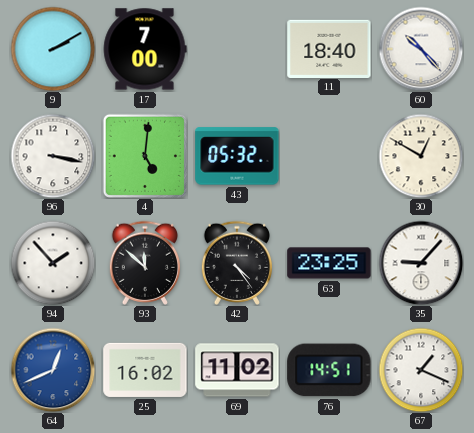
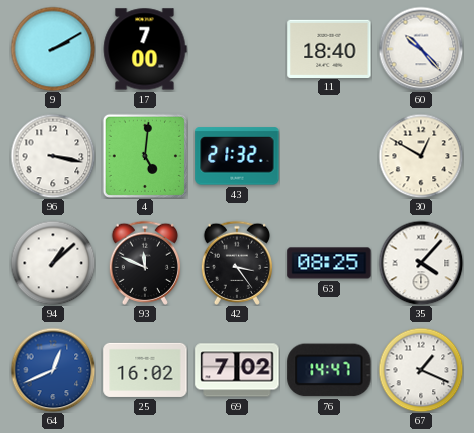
43: 05:32 -> 21:32 (237, 156)
94: 1:53 -> 1:08 (53, 263)
93: 11:52 -> 11:49 (144, 263)
42: 4:24 -> 3:24 (236, 263)
63: 23:25 -> 08:25 (329, 263)
35: 9:07 -> 4:07 (421, 263)
69: 11:02 -> 7:02 (237, 370)
76: 14:51 -> 14:47 (329, 370)
